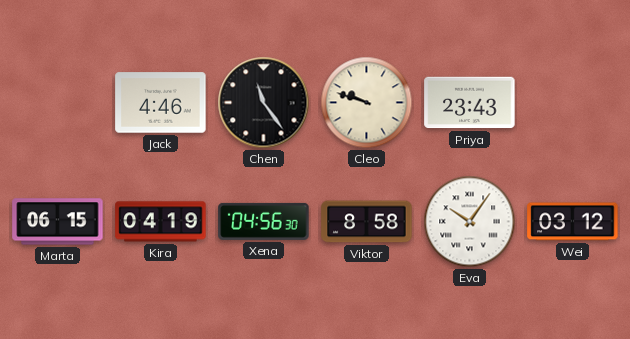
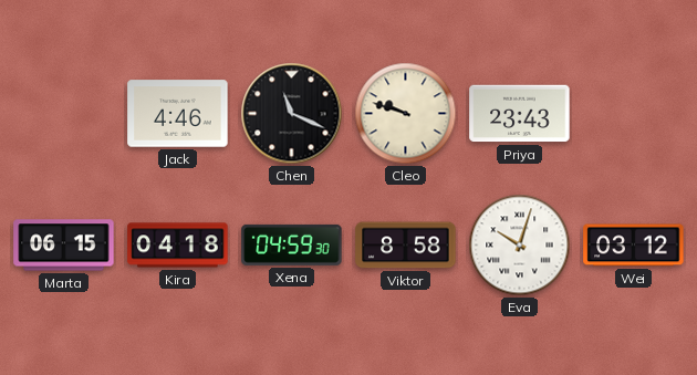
Chen: 11:24 -> 11:19 (292, 114)
Kira: 04:19 -> 04:18 (178, 246)
Xena: 04:56 -> 04:59 (292, 244)
Eva: 10:06 -> 10:03 (520, 246)
